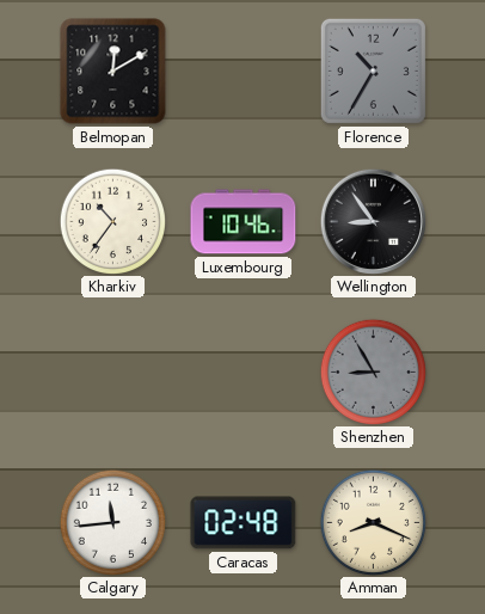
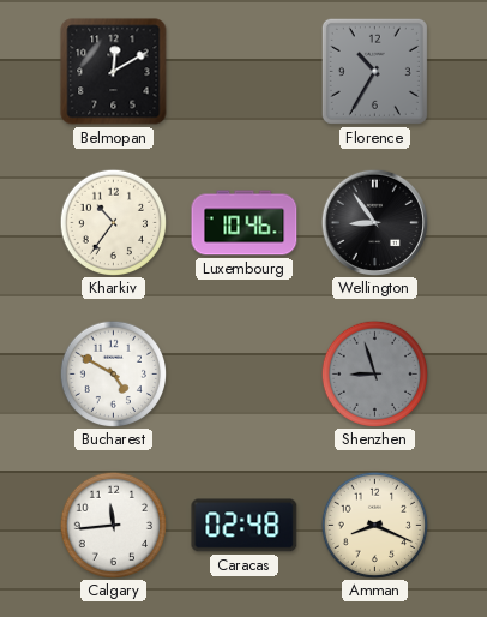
Bucharest: none -> 4:50 (113, 373)
Shenzhen: 8:55 -> 8:57 (374, 373)
